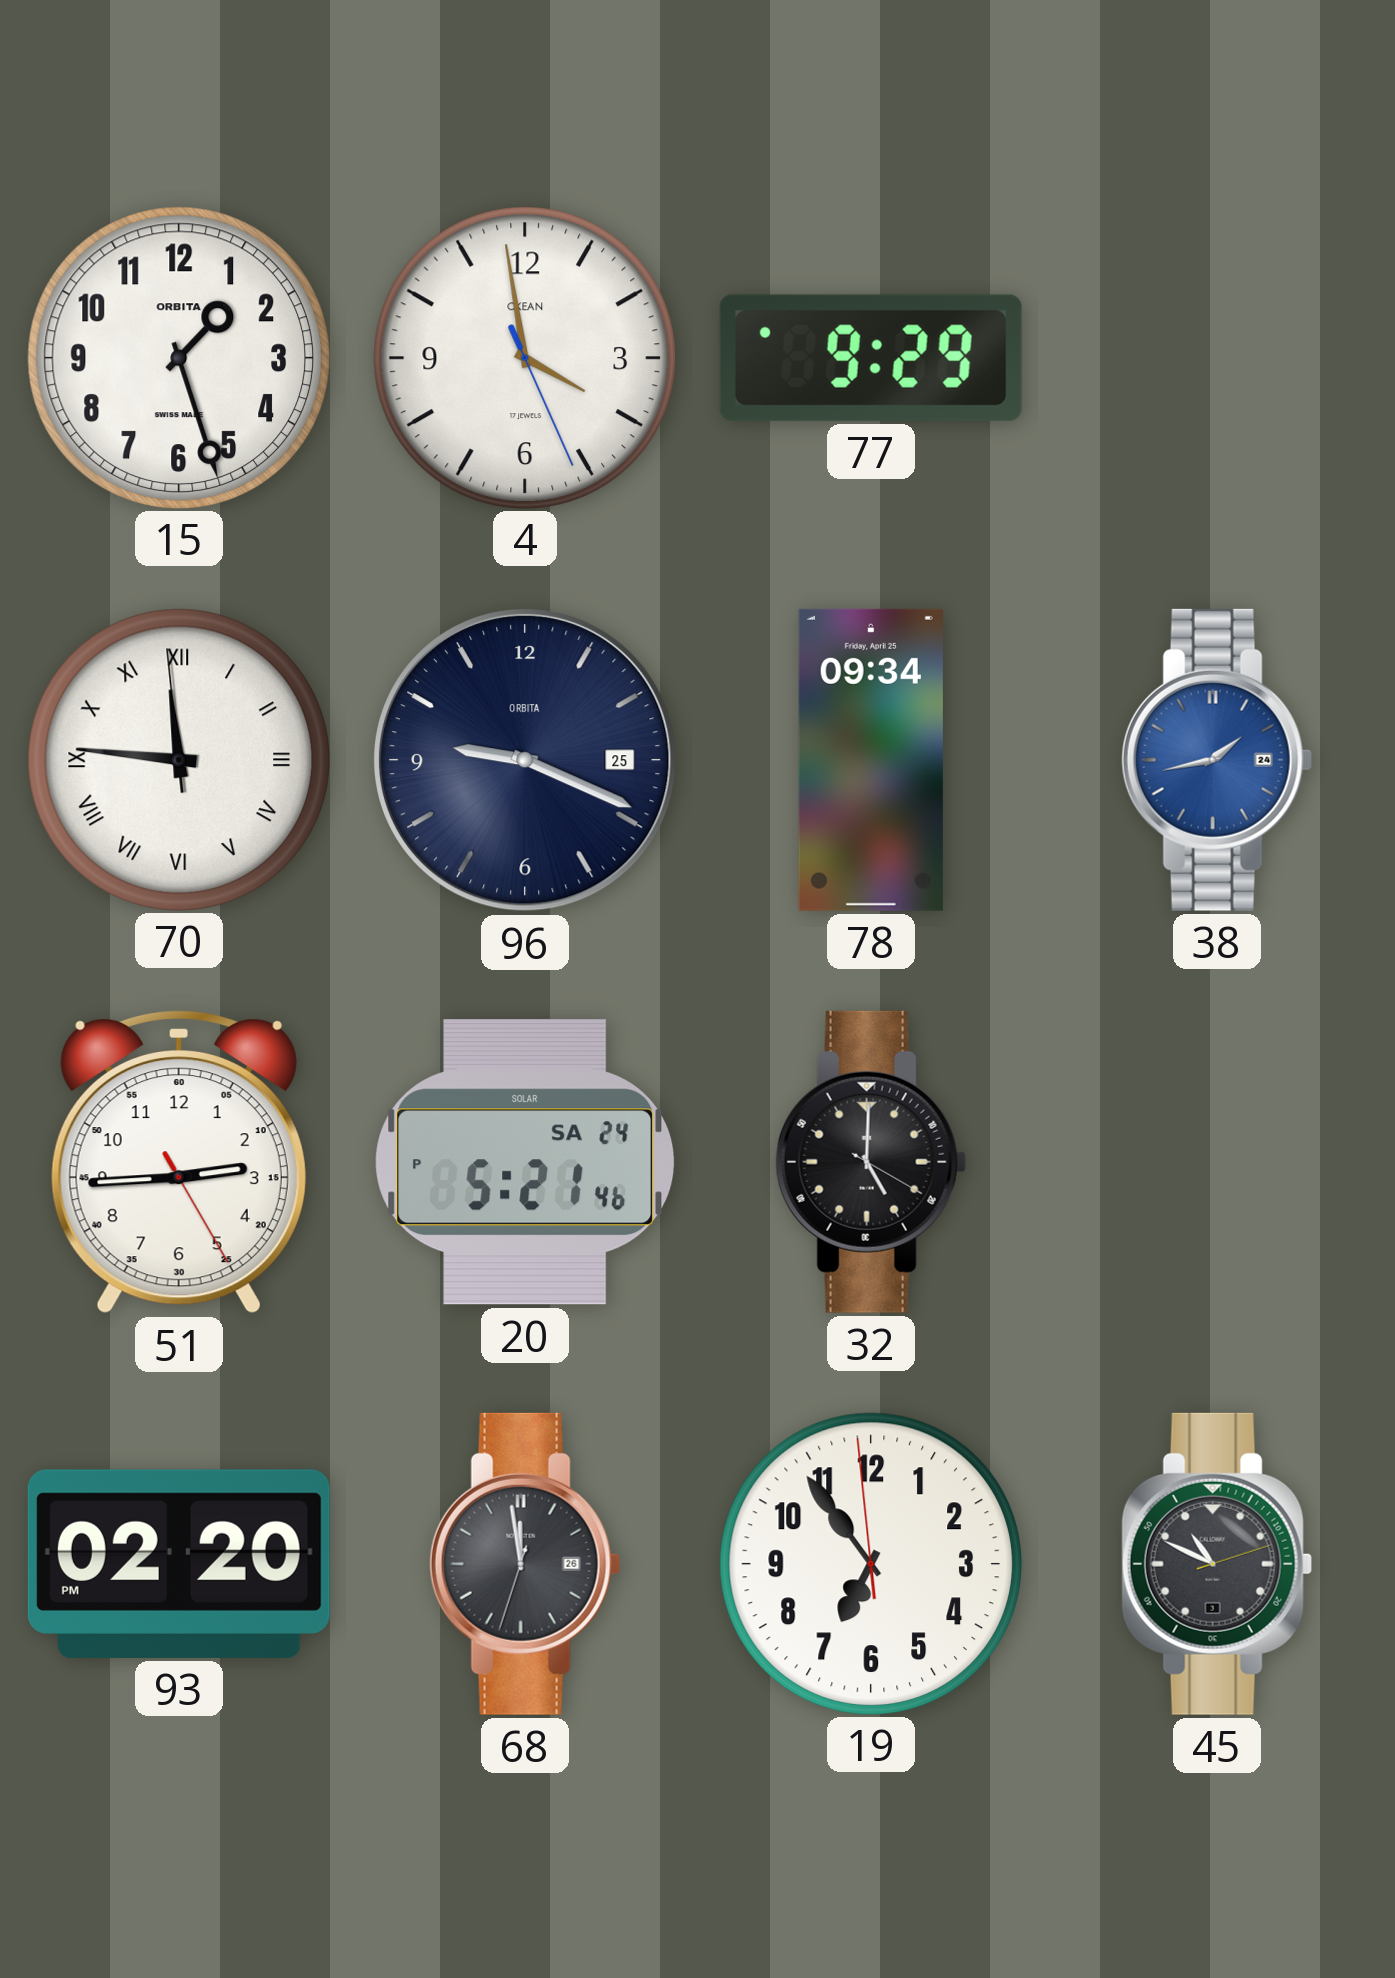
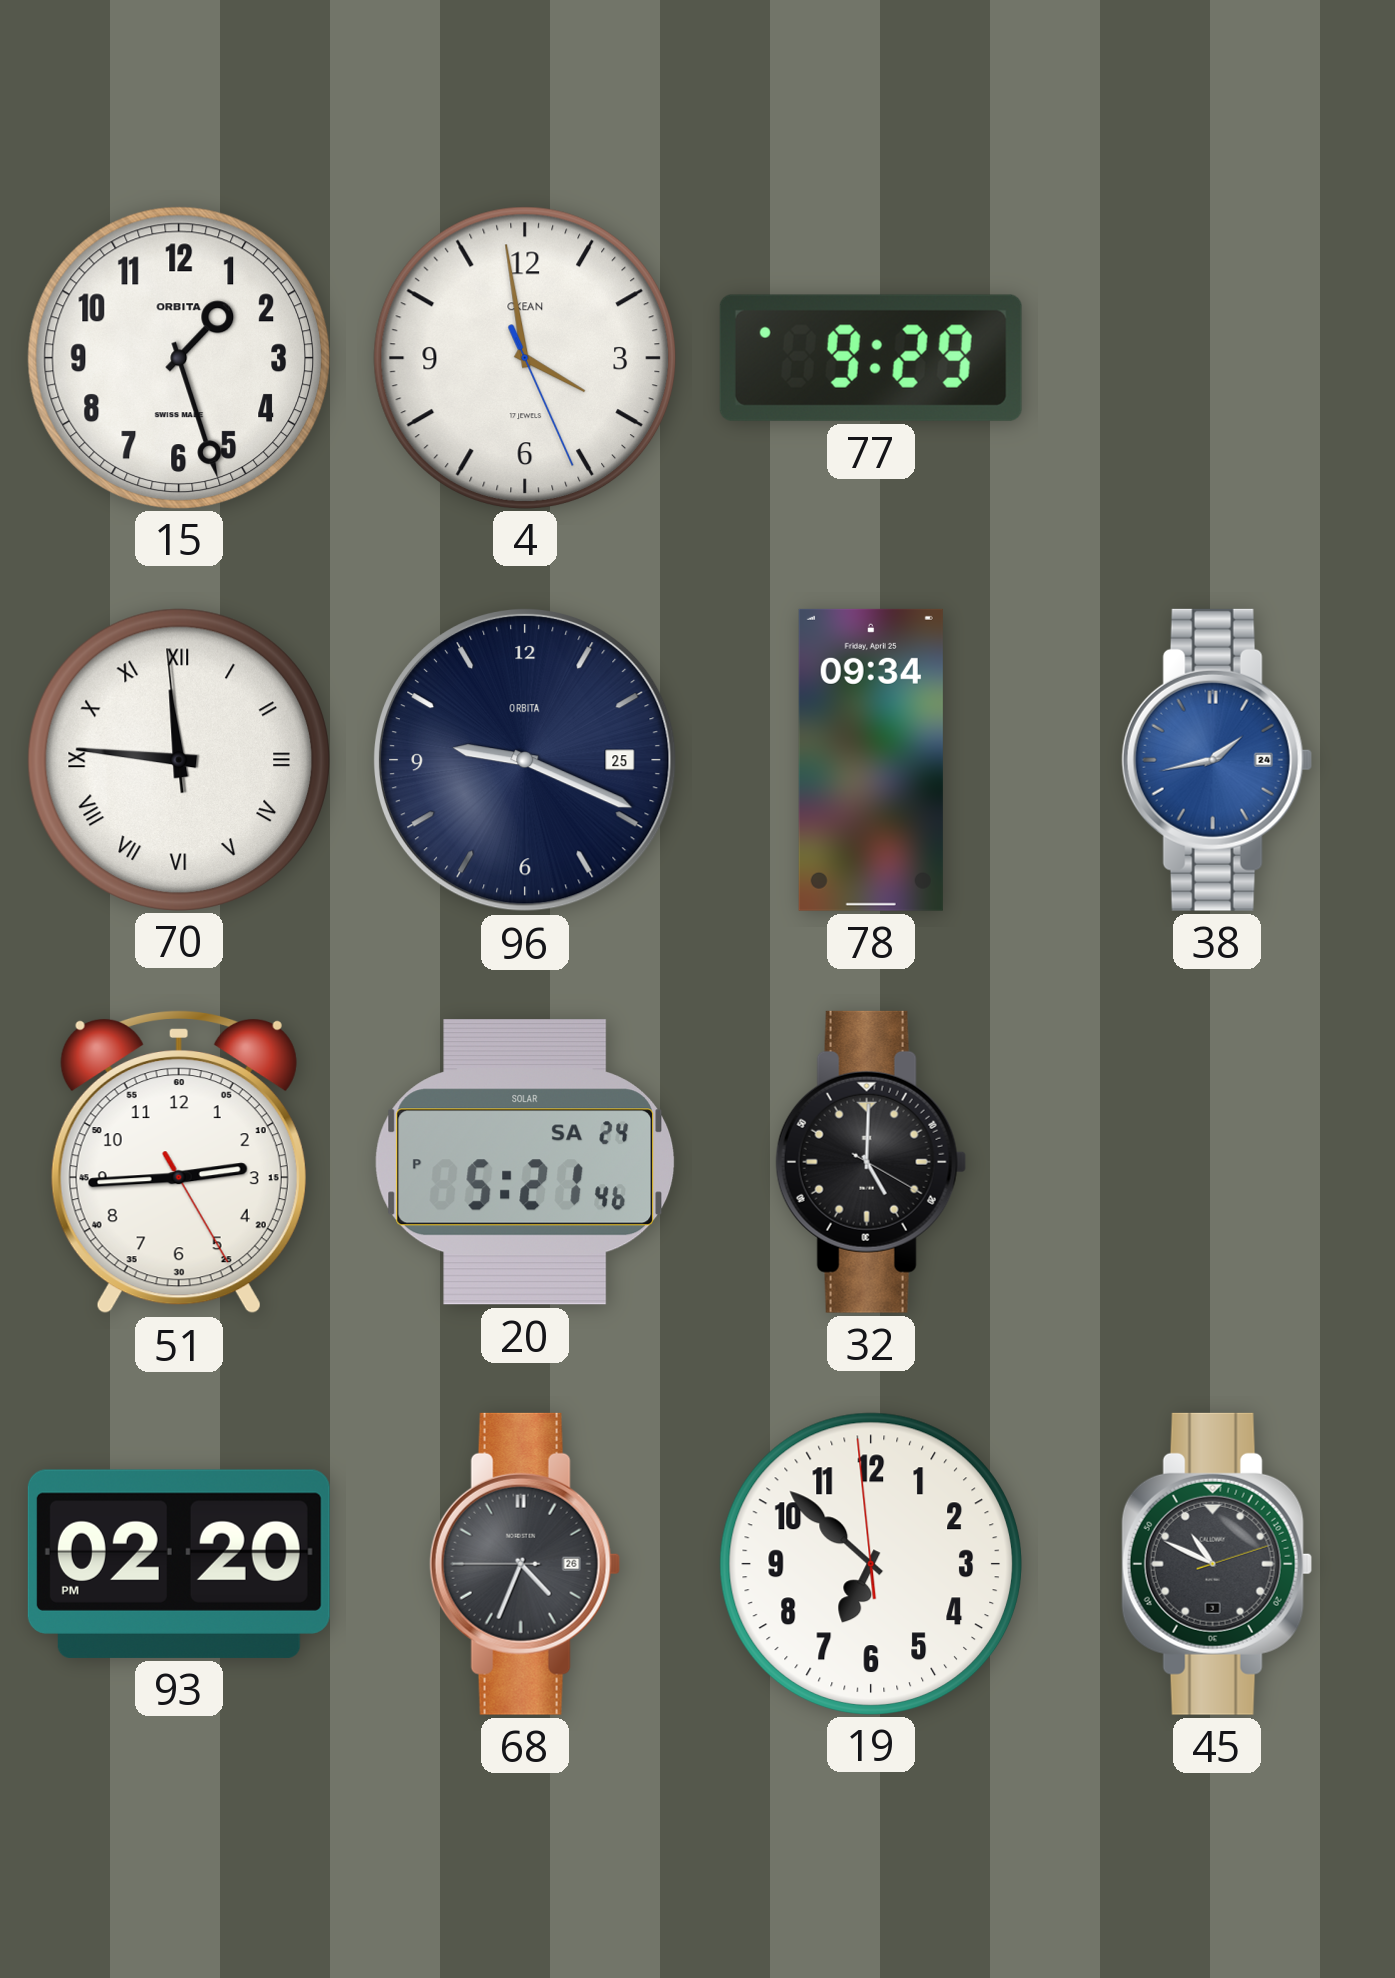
68: 11:58 -> 4:33 (525, 1564)
19: 6:53 -> 6:51 (870, 1563)
